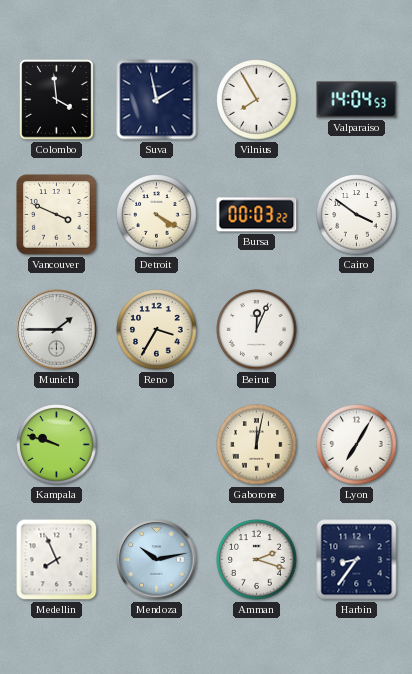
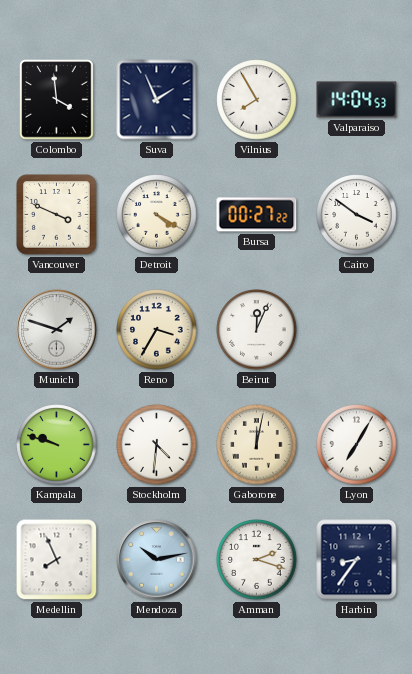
Suva: 1:58 -> 1:56 (157, 100)
Bursa: 00:03 -> 00:27 (257, 215)
Munich: 1:45 -> 1:48 (57, 330)
Stockholm: none -> 4:31 (157, 445)
